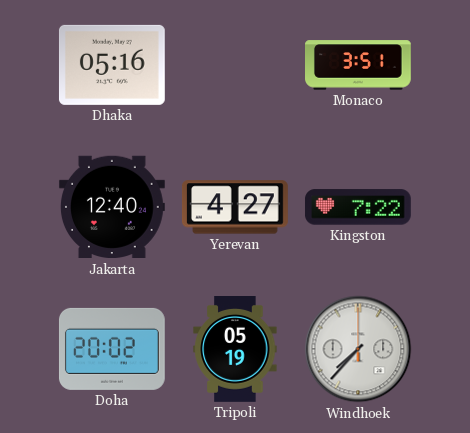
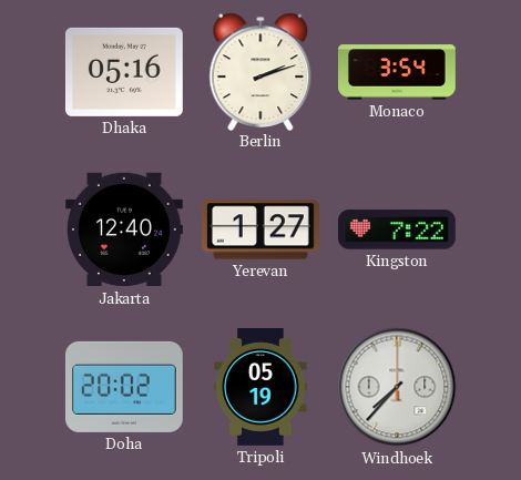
Berlin: none -> 2:12 (260, 71)
Monaco: 3:51 -> 3:54 (398, 72)
Yerevan: 4:27 -> 1:27 (260, 229)
